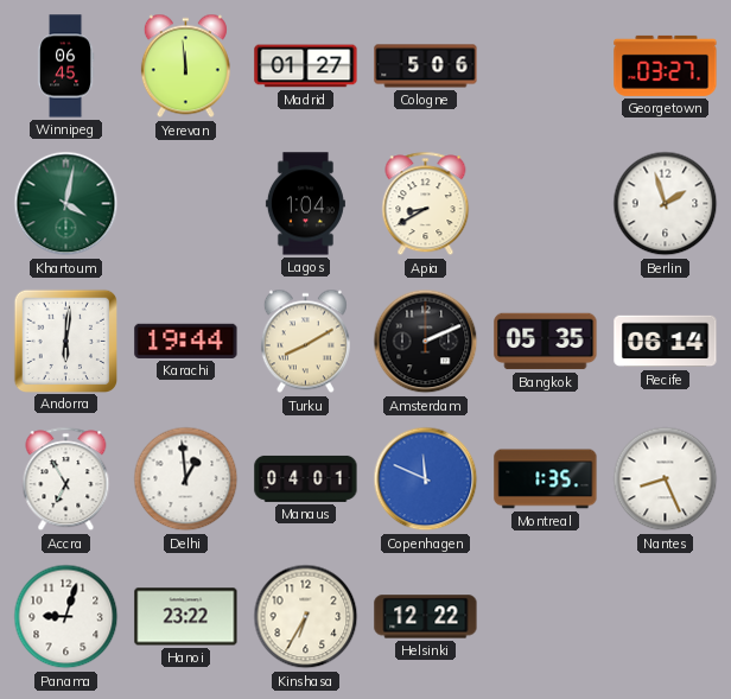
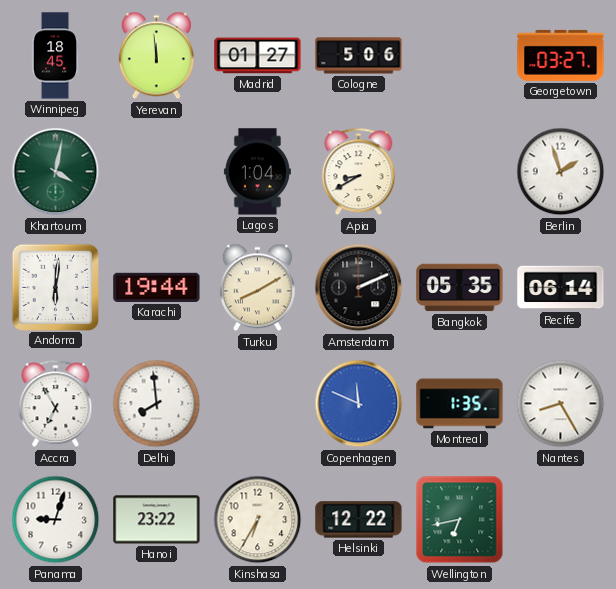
Winnipeg: 06:45 -> 18:45 (55, 56)
Delhi: 12:59 -> 7:59 (157, 404)
Manaus: 04:01 -> none (306, 478)
Nantes: 8:26 -> 8:25 (561, 404)
Wellington: none -> 6:43 (460, 520)
